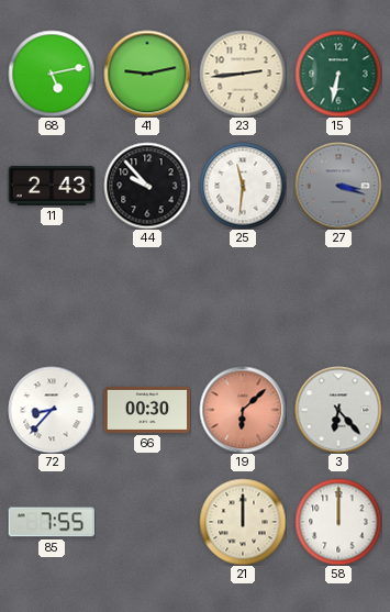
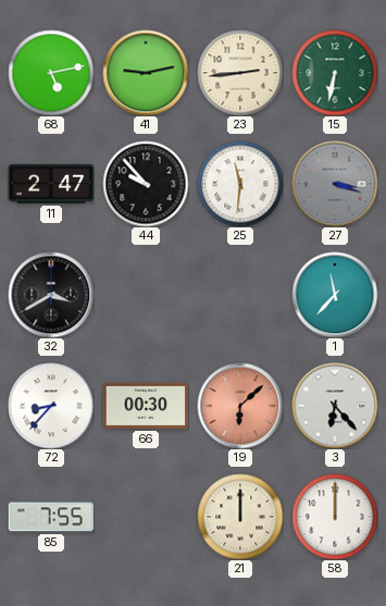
11: 2:43 -> 2:47 (51, 184)
32: none -> 3:40 (51, 295)
1: none -> 11:37 (335, 295)
